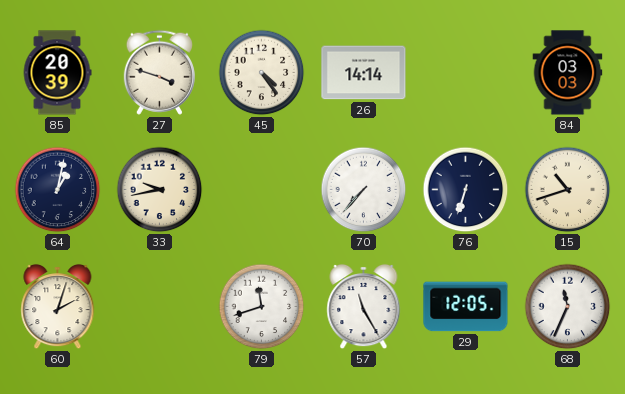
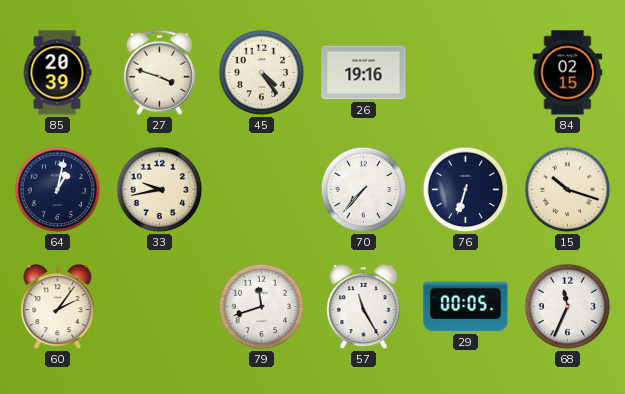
26: 14:14 -> 19:16 (364, 73)
84: 03:03 -> 02:15 (568, 73)
15: 10:42 -> 10:18 (568, 190)
60: 2:03 -> 2:06 (58, 307)
29: 12:05 -> 00:05 (466, 307)
